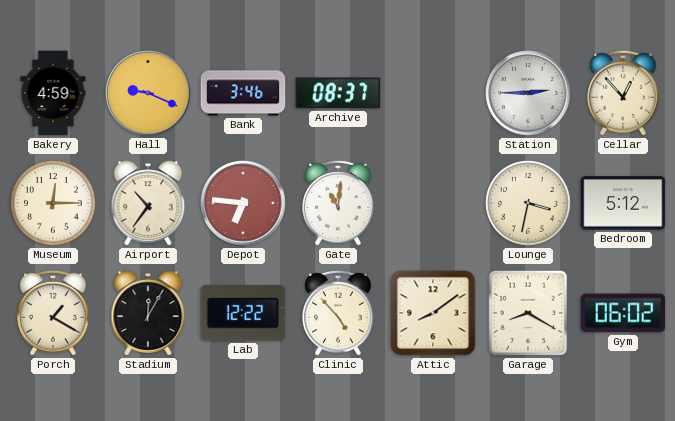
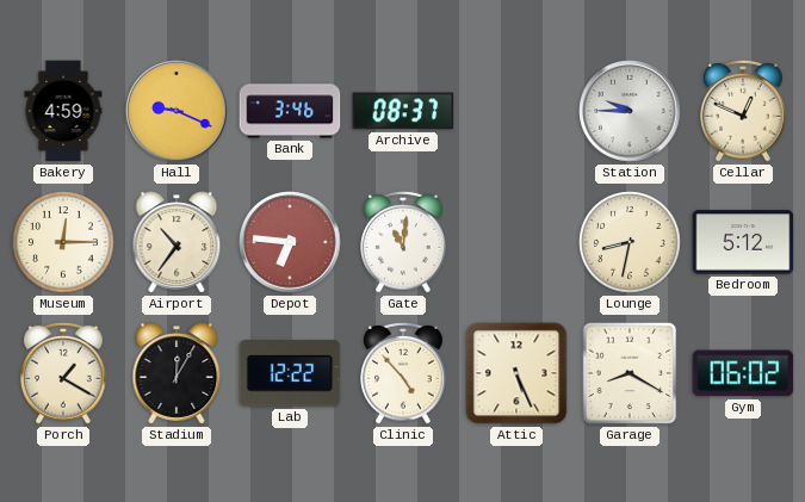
Station: 2:45 -> 9:45 (630, 111)
Cellar: 12:53 -> 12:49 (743, 111)
Lounge: 3:32 -> 8:32 (630, 242)
Attic: 8:09 -> 5:26 (516, 373)
